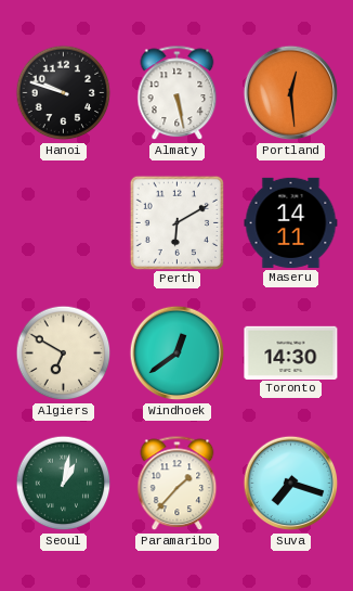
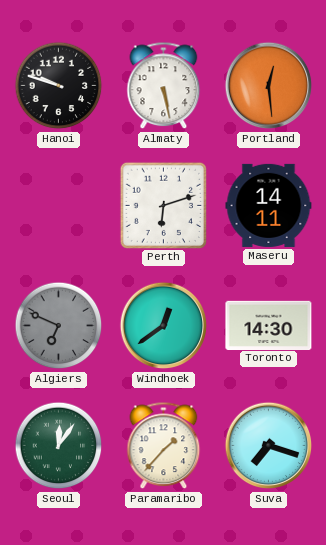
Perth: 6:10 -> 6:12 (163, 205)
Algiers: 6:50 -> 6:49 (59, 326)
Algiers dial: cream -> grey (59, 326)
Seoul: 1:02 -> 12:06 (59, 446)
